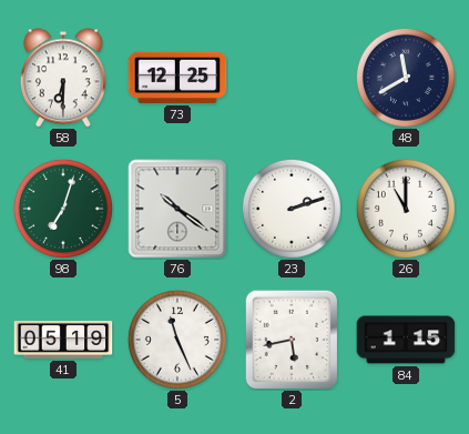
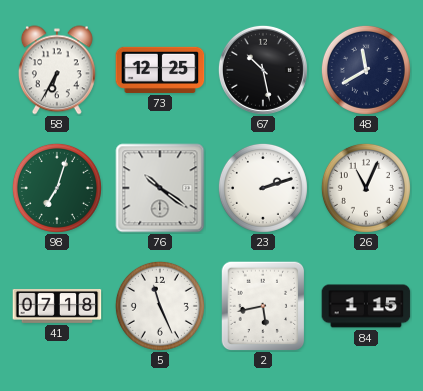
58: 6:30 -> 6:35 (57, 70)
67: none -> 10:28 (263, 70)
26: 11:00 -> 11:04 (366, 188)
41: 05:19 -> 07:18 (57, 307)
